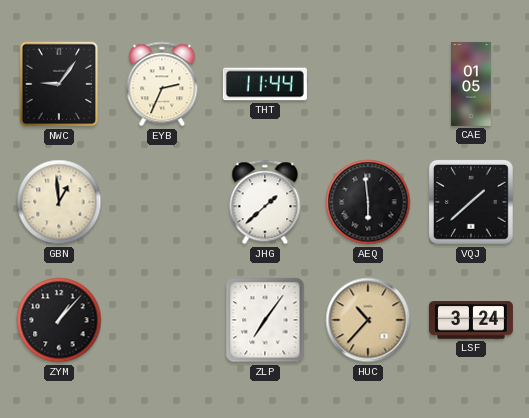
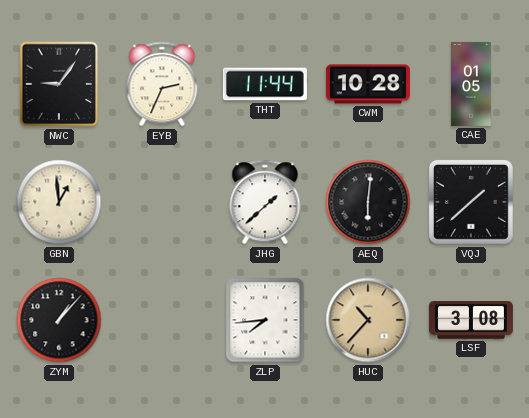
CWM: none -> 10:28 (368, 84)
AEQ: 5:59 -> 6:01 (368, 202)
ZLP: 7:06 -> 7:44 (265, 320)
LSF: 3:24 -> 3:08 (471, 320)
